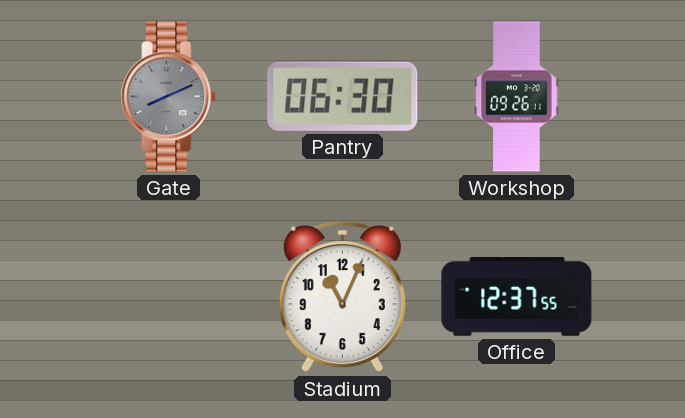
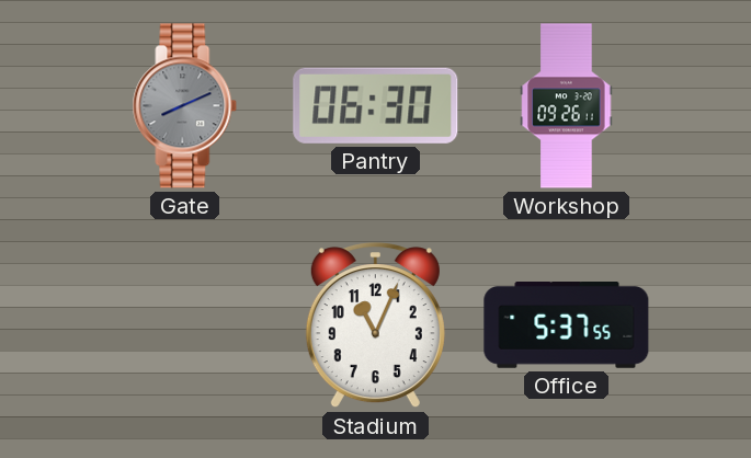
Office: 12:37 -> 5:37 (567, 325)
